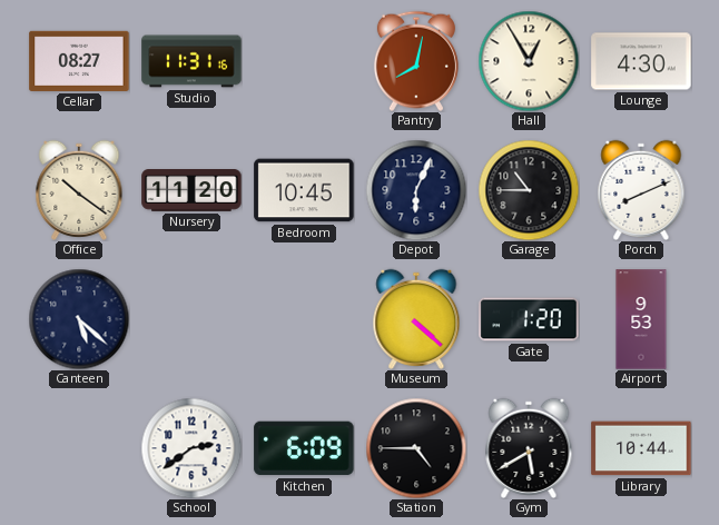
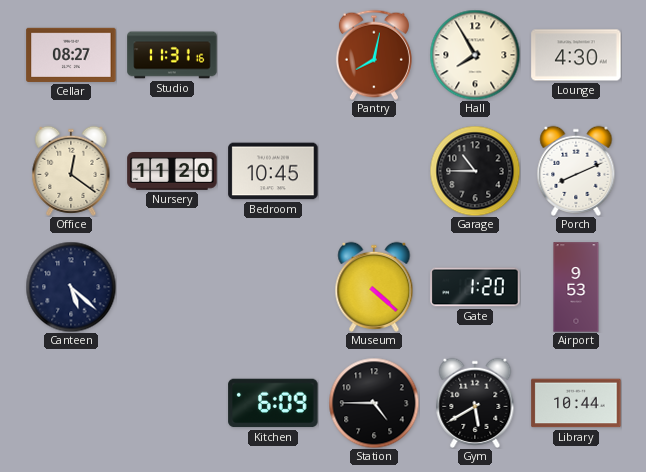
Hall: 12:55 -> 7:55 (475, 55)
Office: 10:21 -> 12:21 (71, 171)
Depot: 6:04 -> none (416, 190)
School: 2:39 -> none (191, 448)
